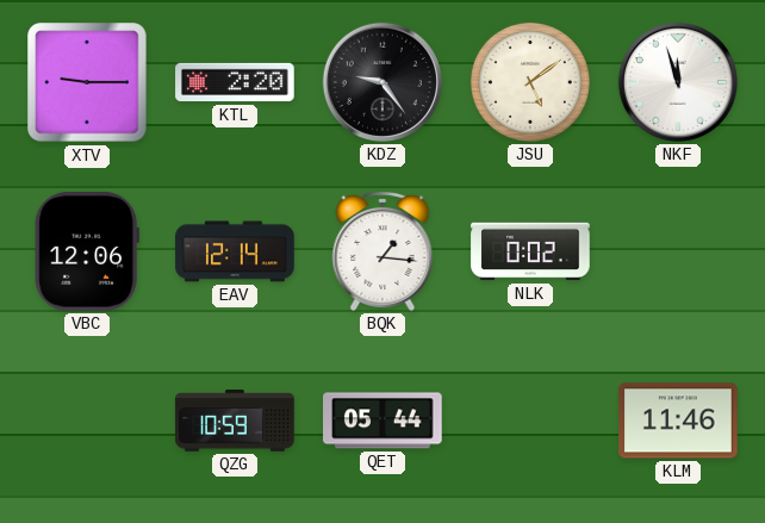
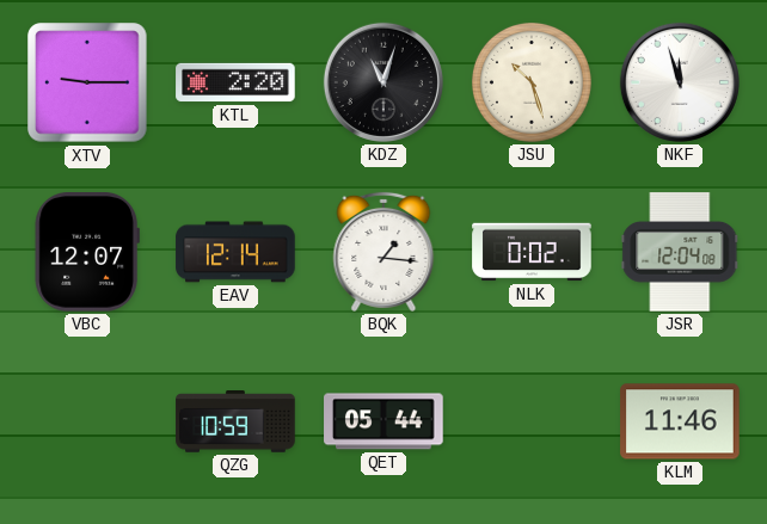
KDZ: 9:24 -> 11:03 (383, 82)
JSU: 5:09 -> 10:27 (532, 82)
VBC: 12:06 -> 12:07 (87, 252)
JSR: none -> 12:04 (680, 252)
